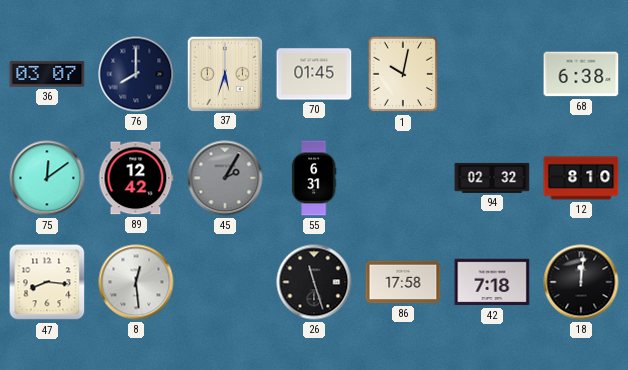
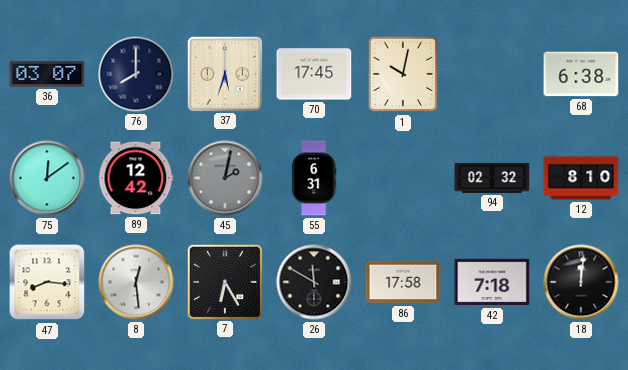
70: 01:45 -> 17:45 (314, 74)
45: 2:05 -> 2:02 (225, 178)
7: none -> 6:25 (224, 281)
26: 11:27 -> 11:50 (314, 282)
